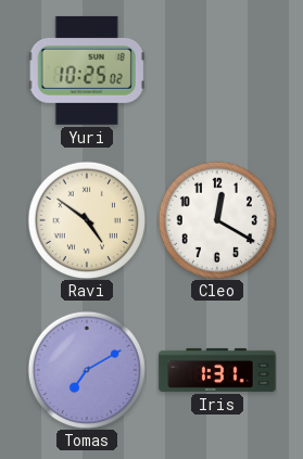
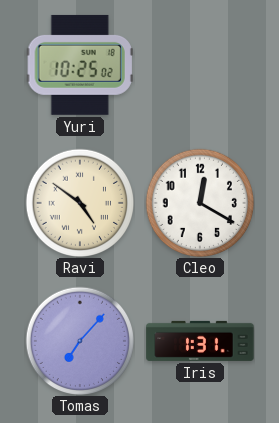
Tomas: 7:10 -> 7:07 (80, 341)
